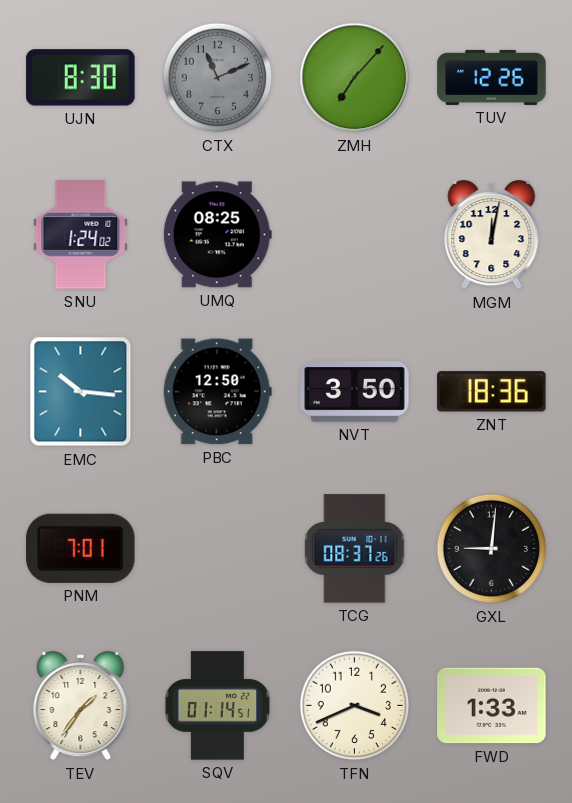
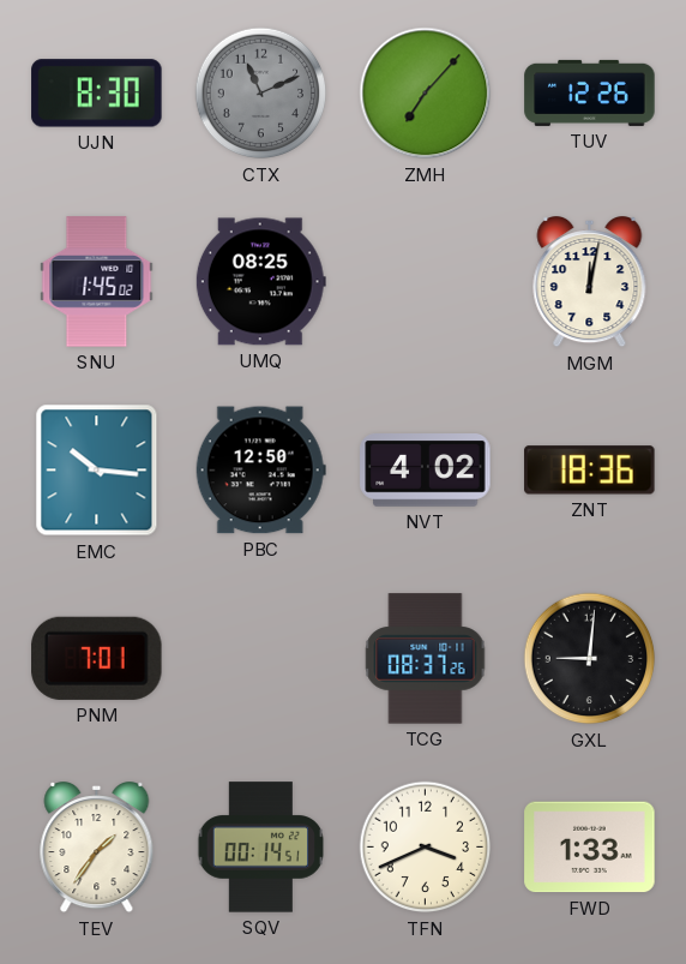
SNU: 1:24 -> 1:45 (97, 282)
NVT: 3:50 -> 4:02 (426, 471)
SQV: 01:14 -> 00:14 (261, 848)
